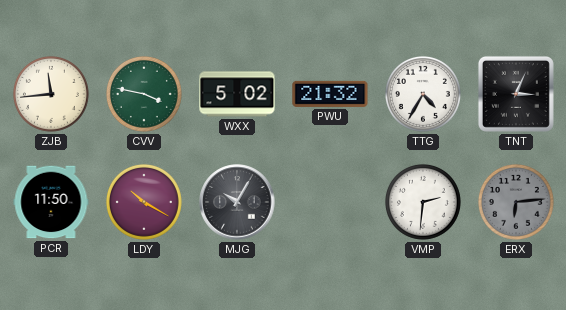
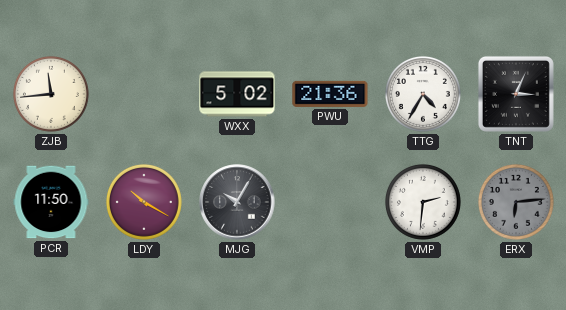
CVV: 3:47 -> none (144, 94)
PWU: 21:32 -> 21:36 (330, 94)
